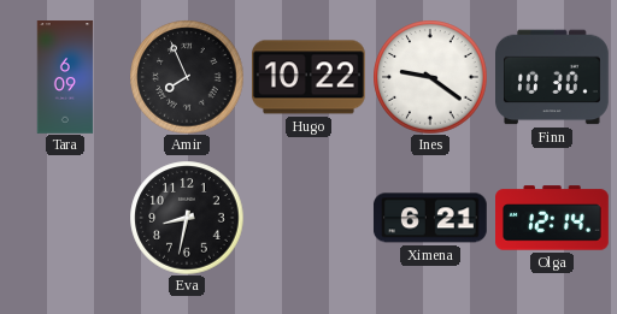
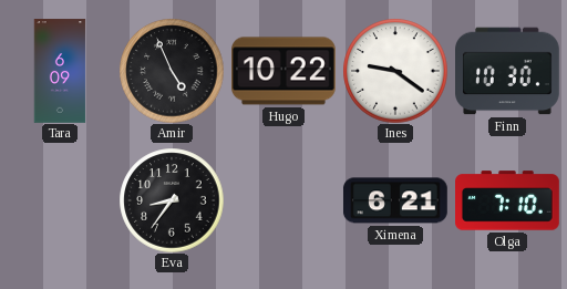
Amir: 7:56 -> 4:56 (172, 71)
Eva: 8:32 -> 8:36 (172, 200)
Olga: 12:14 -> 7:10 (508, 200)
